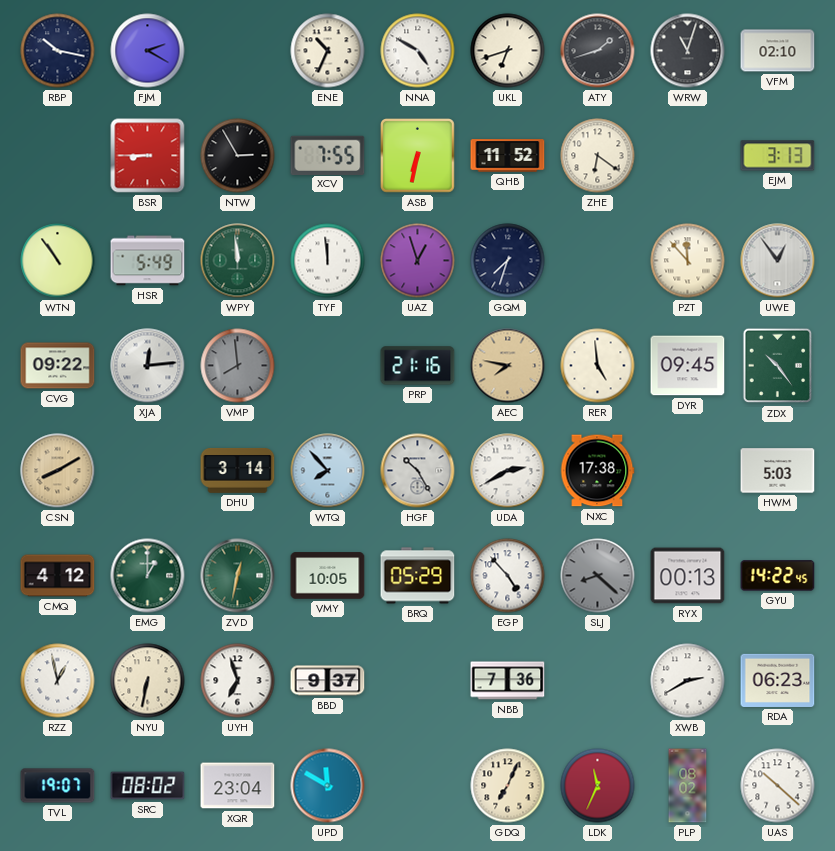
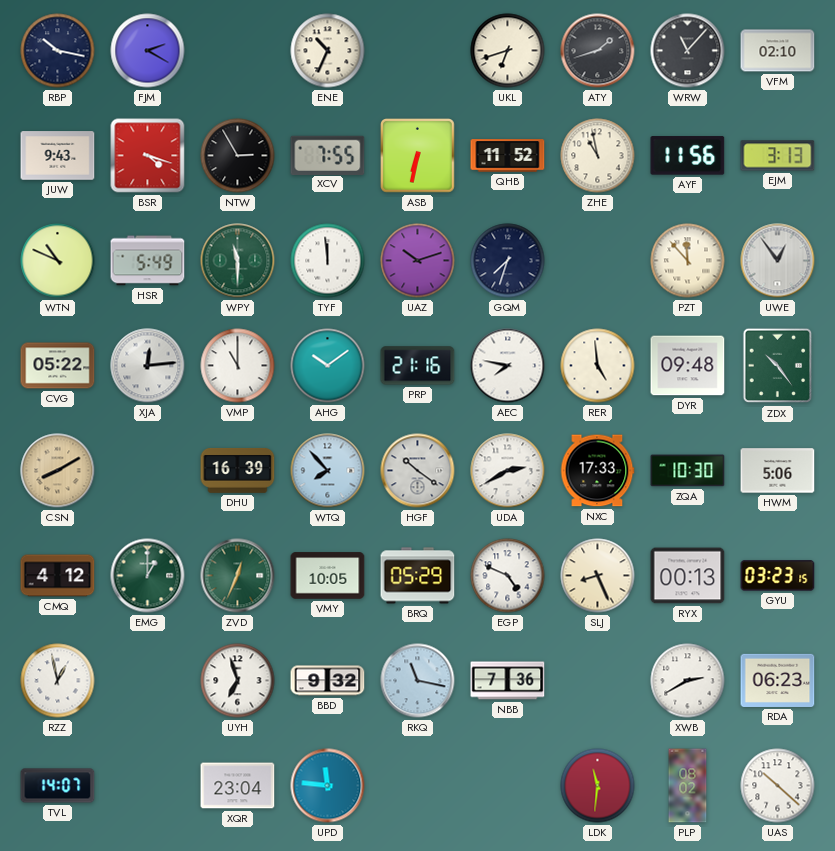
NNA: 4:50 -> none (418, 51)
WRW: 11:03 -> 11:07 (688, 51)
JUW: none -> 9:43 (58, 156)
BSR: 8:45 -> 4:18 (148, 156)
ZHE: 6:21 -> 10:58 (598, 156)
AYF: none -> 11:56 (688, 156)
WTN: 10:54 -> 10:49 (58, 261)
WPY: 11:59 -> 11:30 (238, 261)
UAZ: 12:57 -> 10:12 (418, 261)
CVG: 09:22 -> 05:22 (58, 366)
VMP: 7:59 -> 11:00 (238, 366)
VMP dial: grey -> white (238, 366)
AHG: none -> 10:09 (328, 366)
AEC dial: champagne -> white (508, 366)
DYR: 09:45 -> 09:48 (688, 366)
DHU: 3:14 -> 16:39 (238, 470)
HGF: 10:25 -> 10:21 (418, 471)
NXC: 17:38 -> 17:33 (597, 471)
ZQA: none -> 10:30 (688, 471)
HWM: 5:03 -> 5:06 (778, 471)
ZVD: 12:32 -> 12:34 (238, 576)
EGP: 4:53 -> 4:49 (508, 576)
SLJ: 8:22 -> 8:26 (598, 576)
SLJ dial: grey -> cream (598, 576)
GYU: 14:22 -> 03:23 (778, 576)
NYU: 6:32 -> none (148, 681)
BBD: 9:37 -> 9:32 (328, 681)
RKQ: none -> 11:17 (418, 681)
TVL: 19:07 -> 14:07 (58, 786)
SRC: 08:02 -> none (148, 786)
UPD: 11:50 -> 11:46 (328, 786)
GDQ: 7:04 -> none (508, 786)
LDK: 11:34 -> 11:31 (598, 786)
